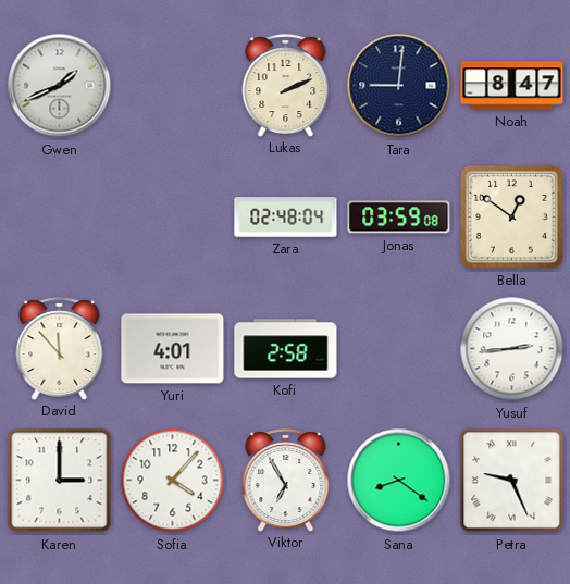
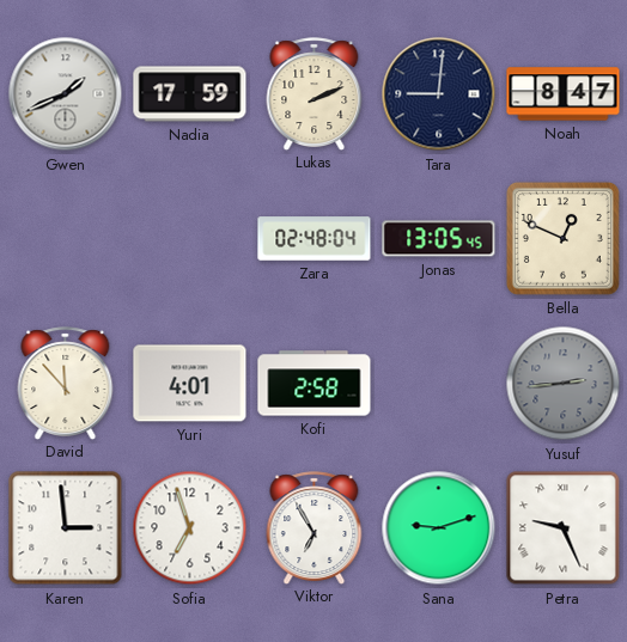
Nadia: none -> 17:59 (190, 94)
Jonas: 03:59 -> 13:05 (439, 239)
Bella: 12:51 -> 12:49 (562, 238)
Yusuf dial: white -> grey (564, 384)
Karen: 3:00 -> 2:59 (66, 528)
Sofia: 4:07 -> 6:57 (190, 528)
Sana: 8:21 -> 9:12 (439, 528)
